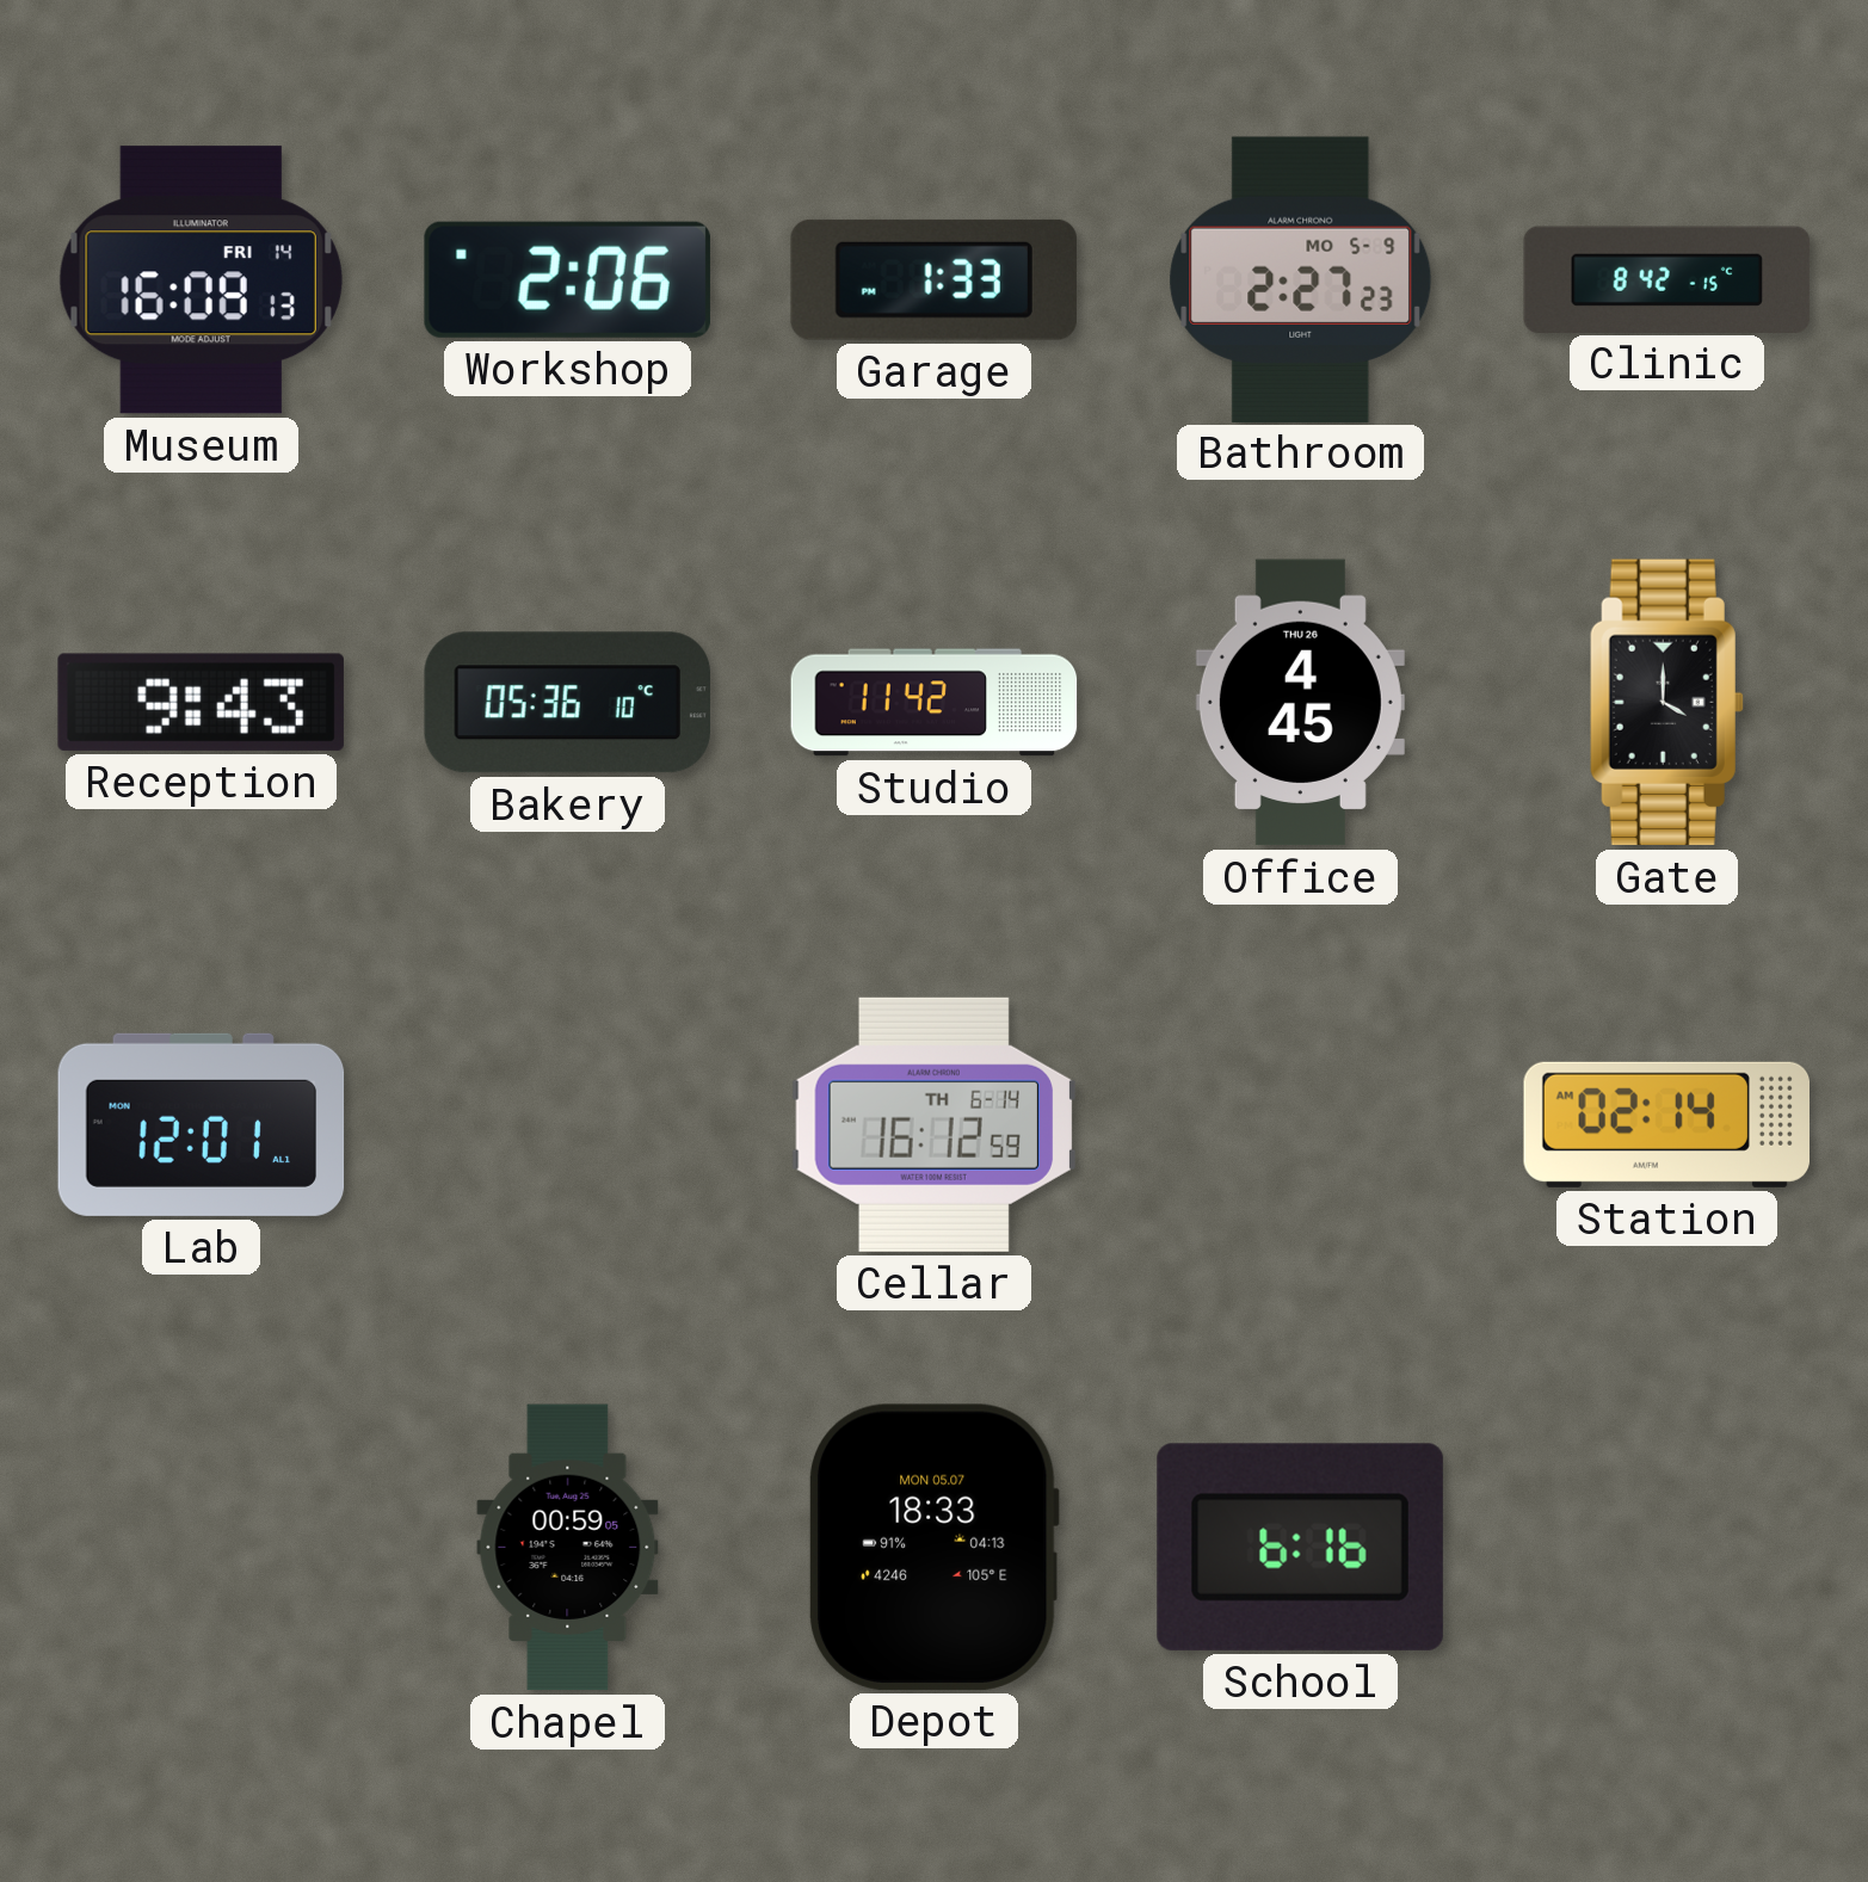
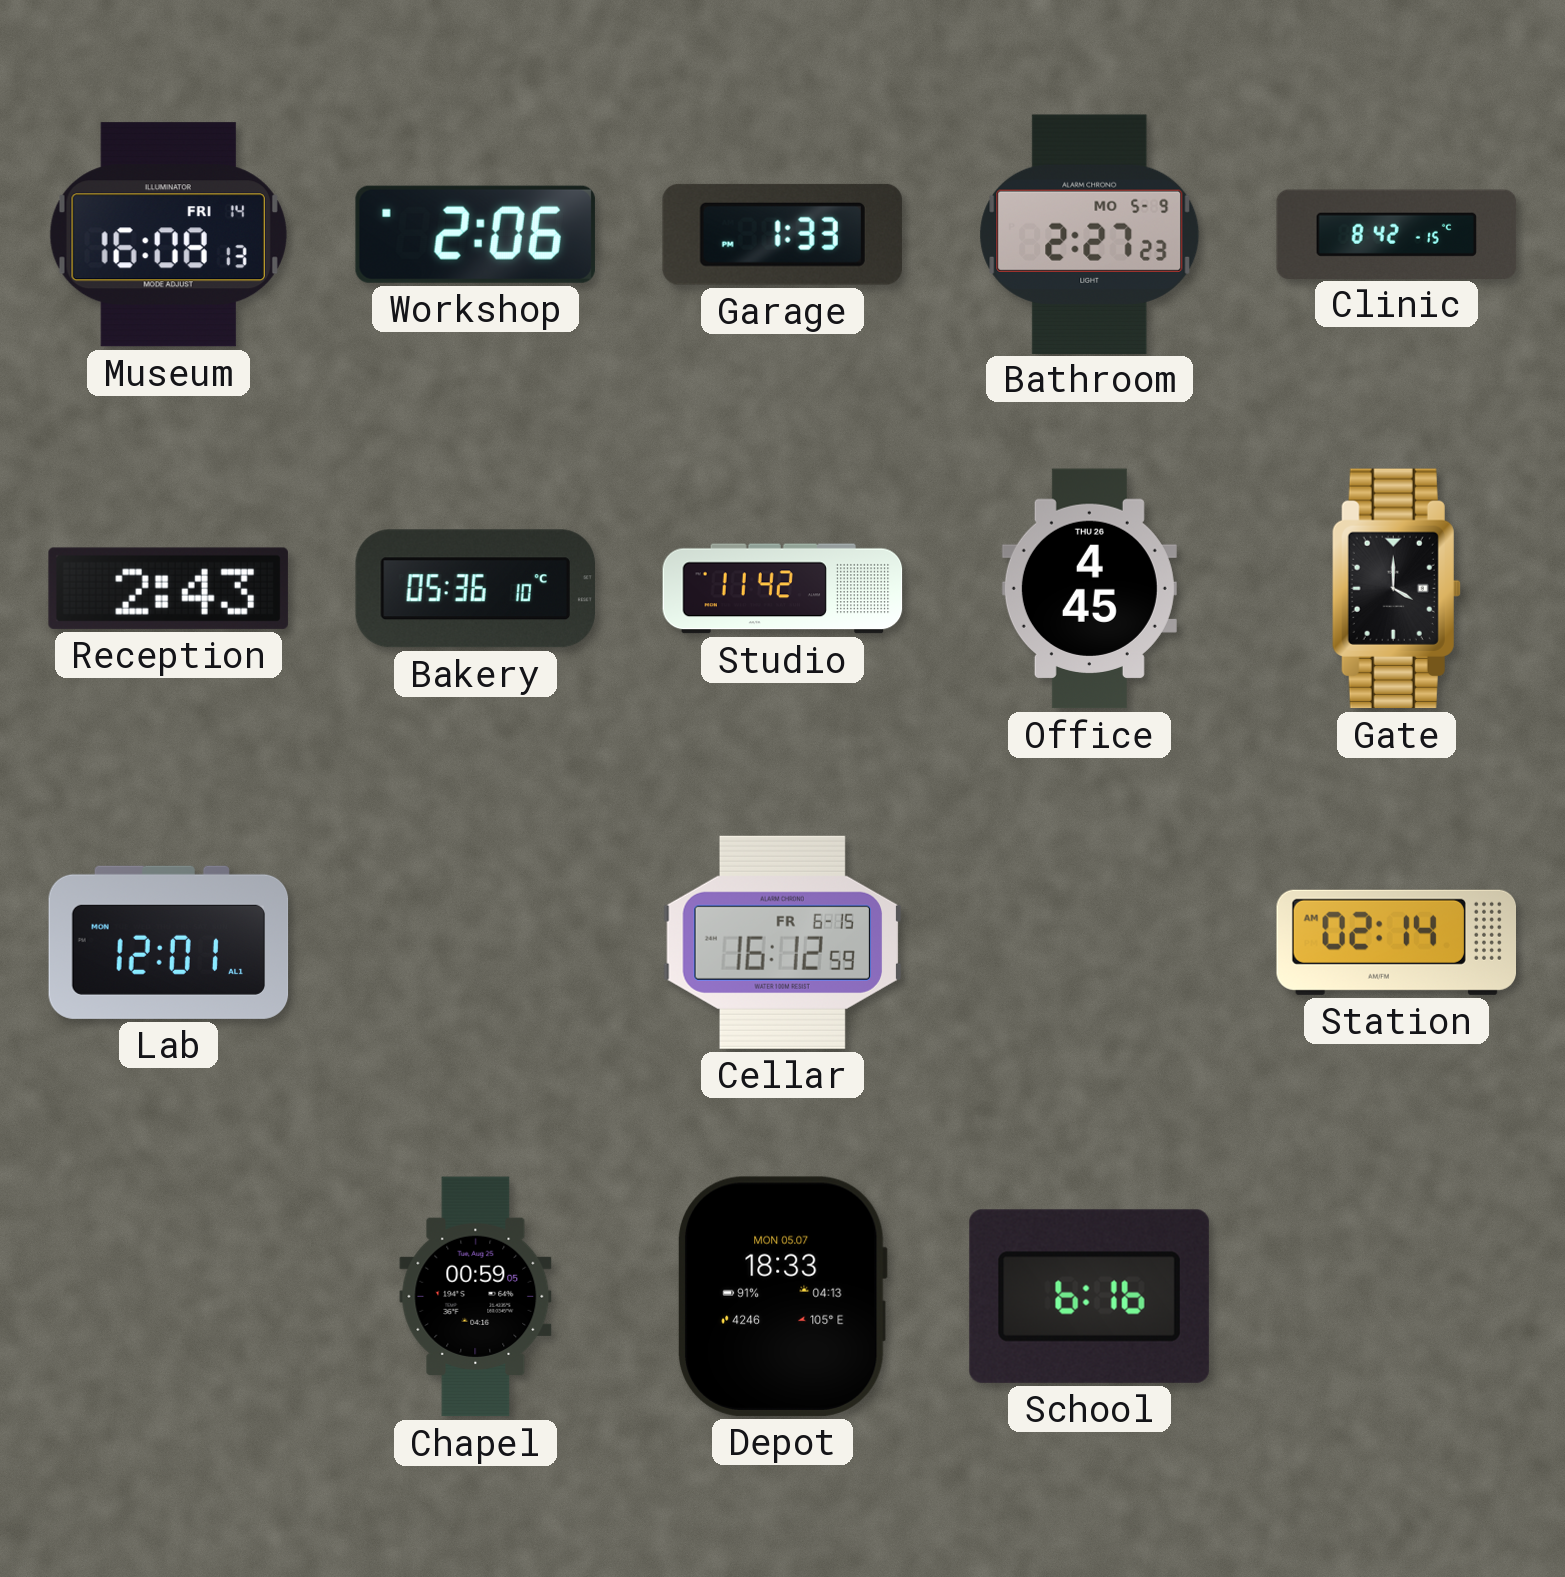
Reception: 9:43 -> 2:43 (168, 588)
Cellar date: TH 6-14 -> FR 6-15 (782, 942)
